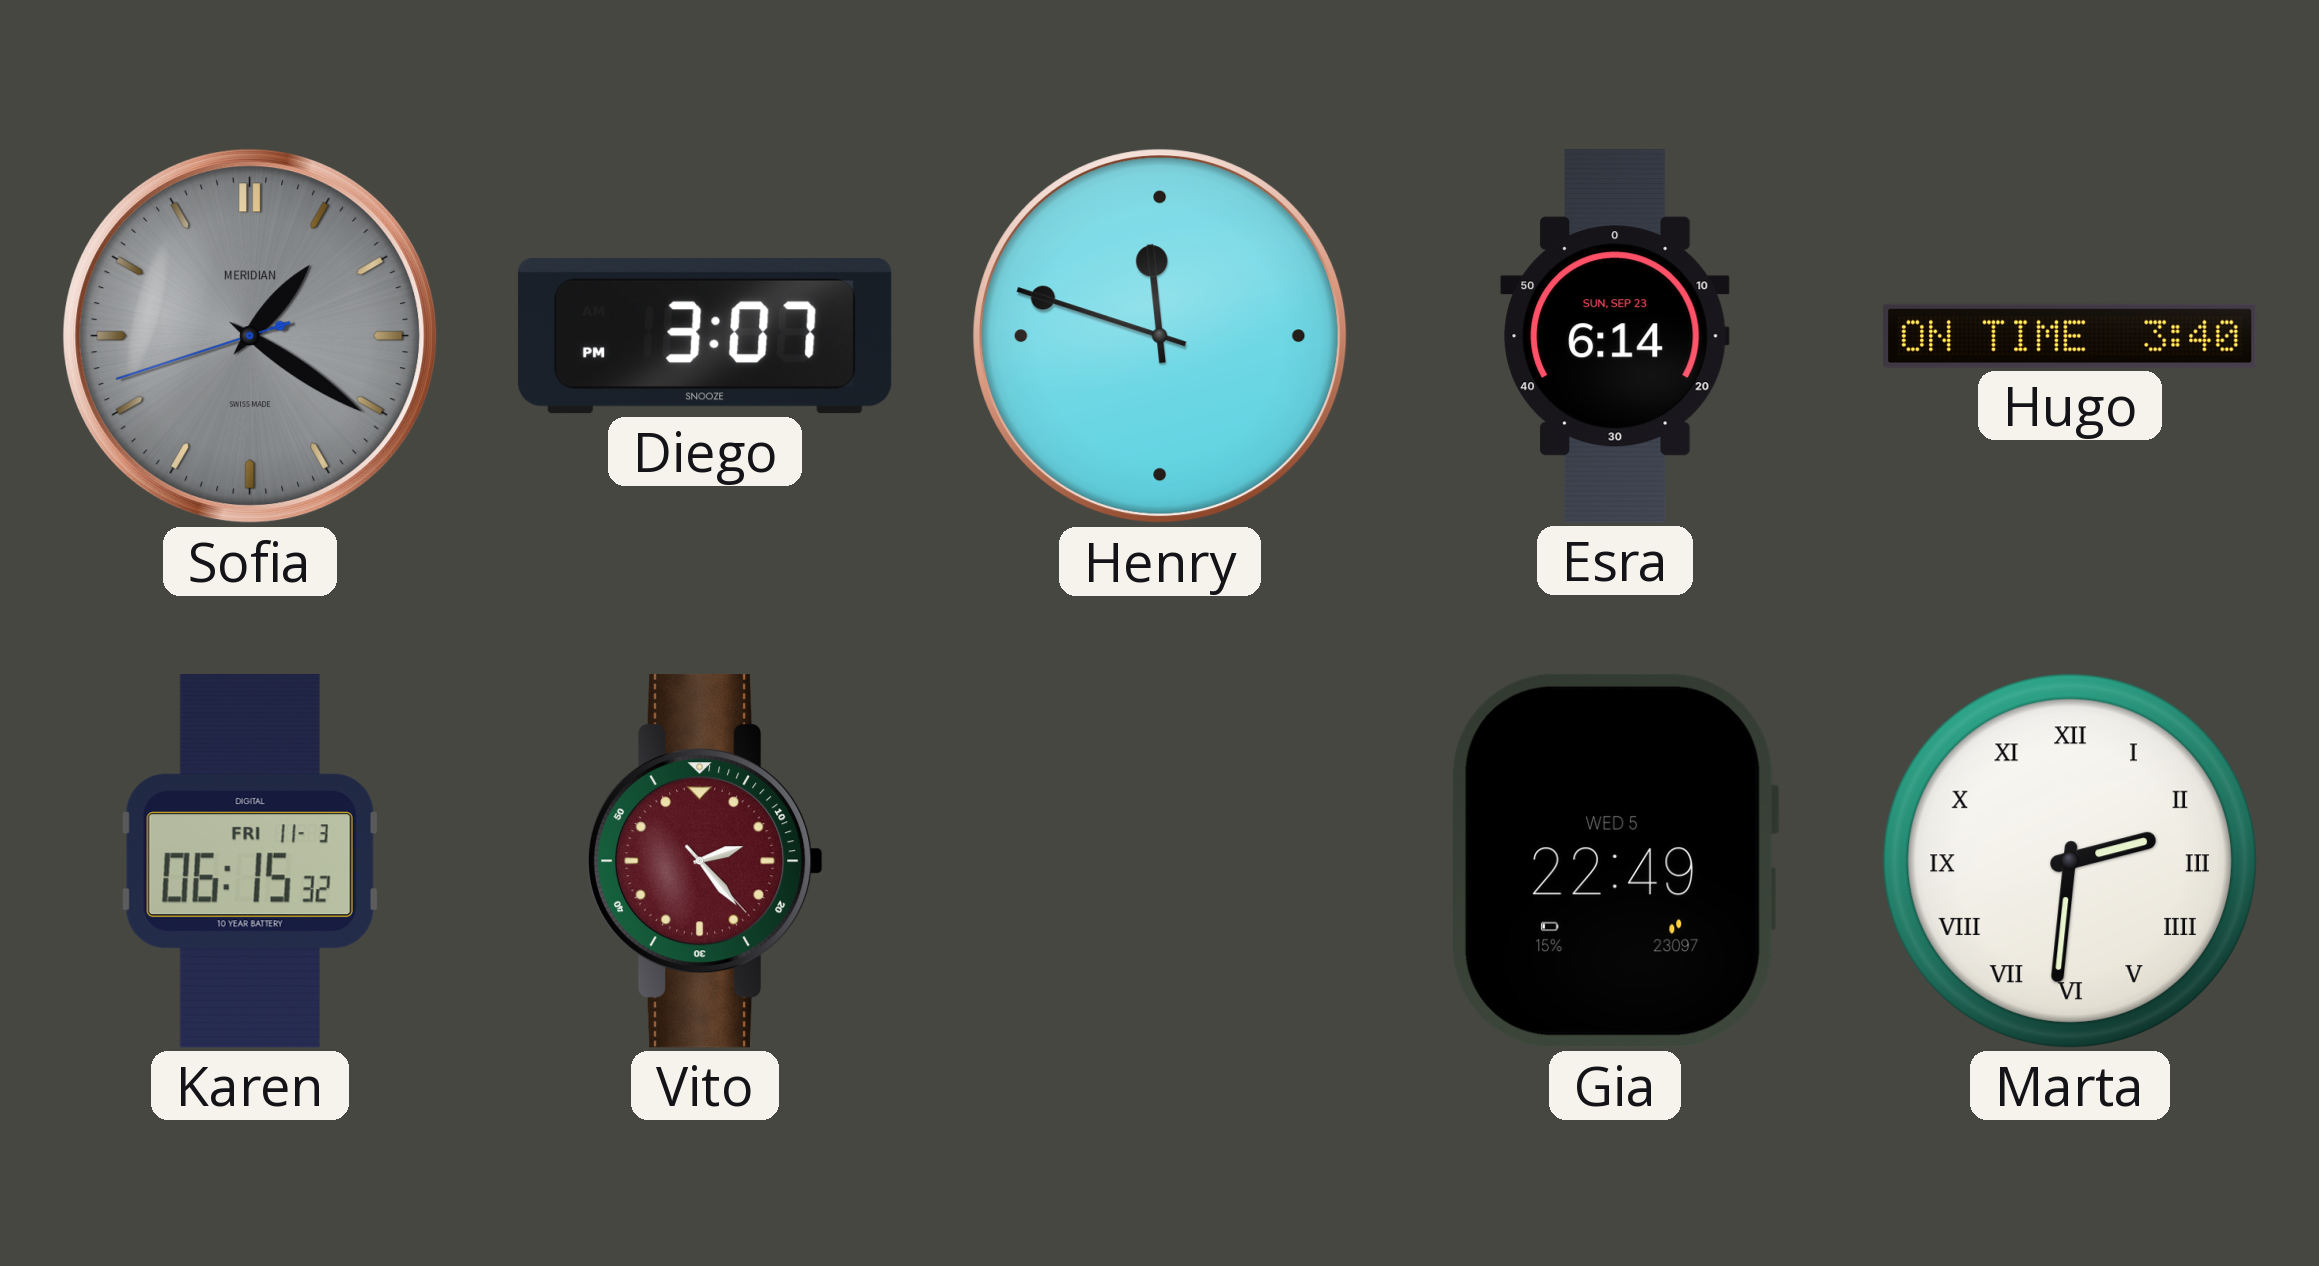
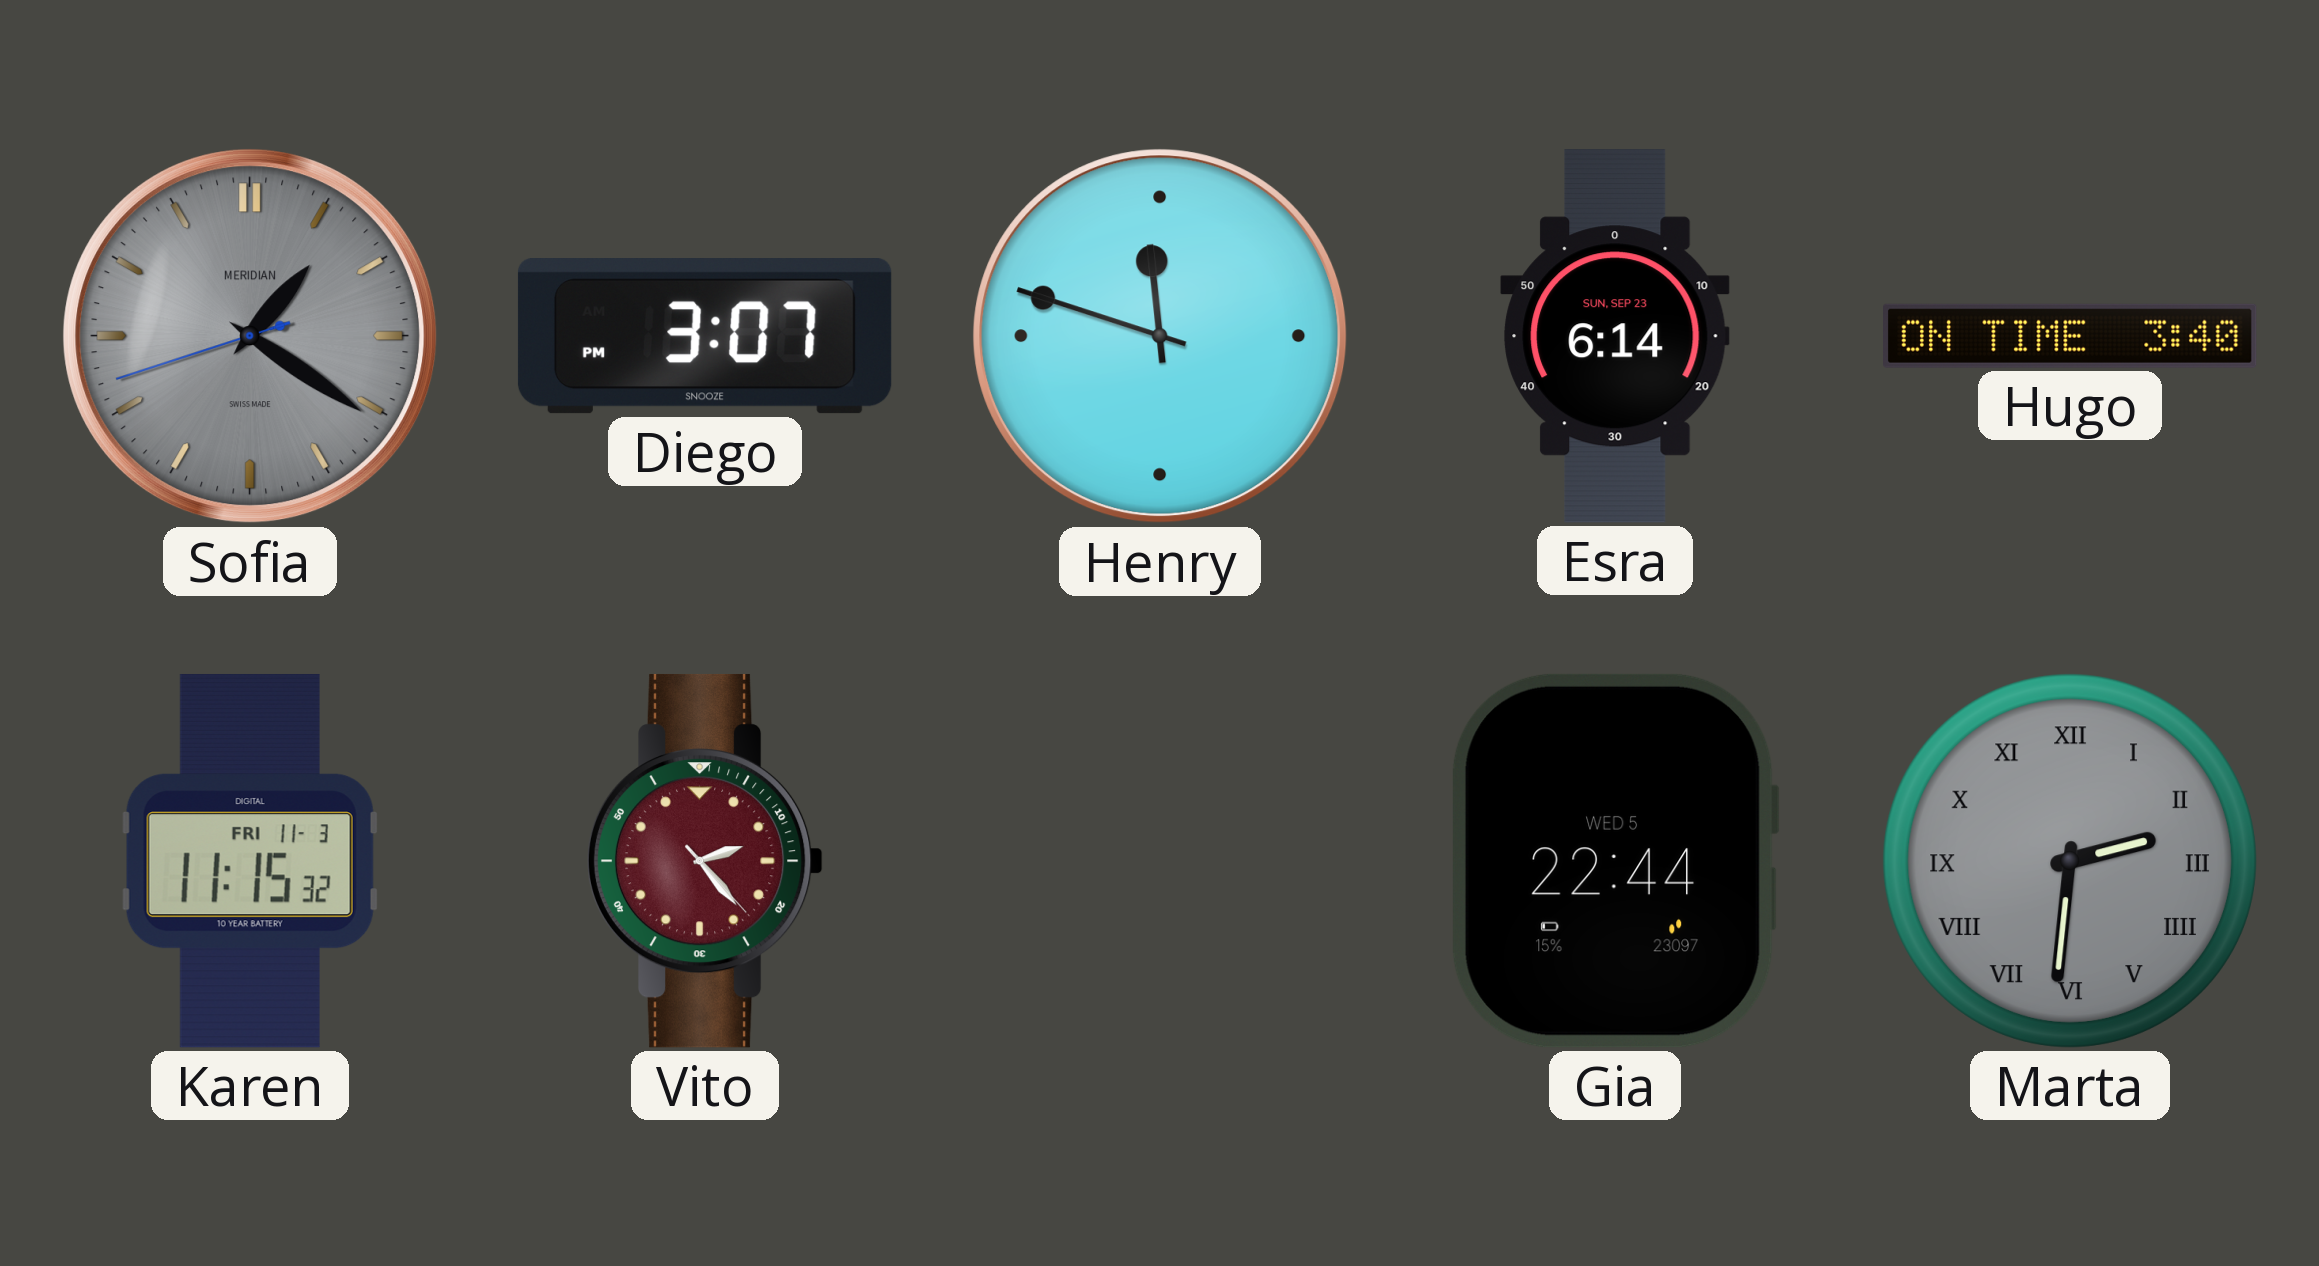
Karen: 06:15 -> 11:15 (250, 861)
Gia: 22:49 -> 22:44 (1615, 861)
Marta dial: white -> grey (2070, 861)
